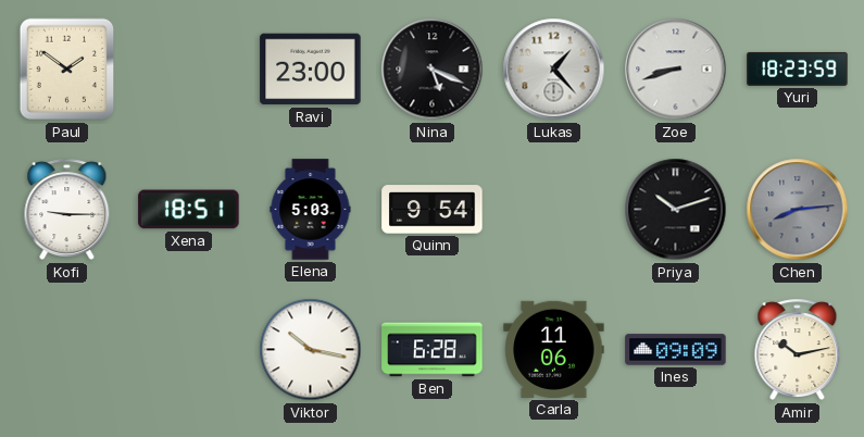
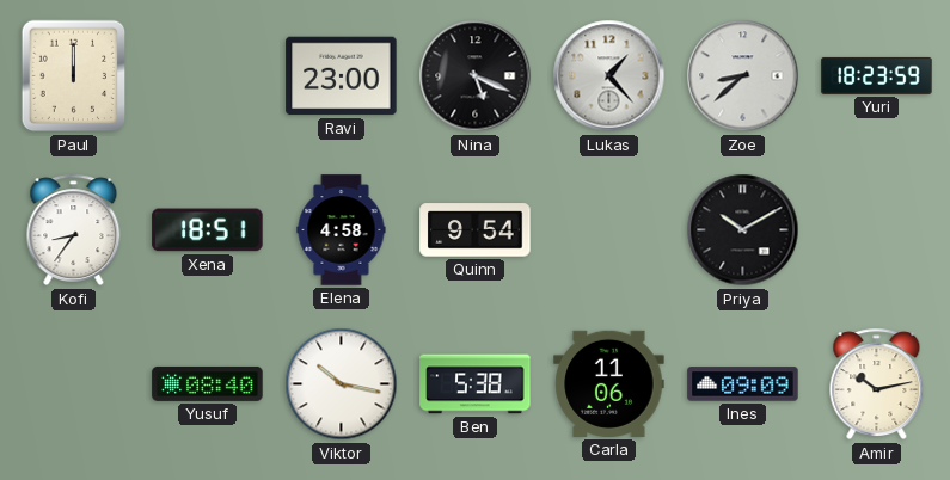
Paul: 1:51 -> 12:00 (74, 76)
Zoe: 8:42 -> 8:38 (743, 76)
Kofi: 9:15 -> 8:36 (74, 230)
Elena: 5:03 -> 4:58 (342, 230)
Priya: 10:12 -> 10:10 (743, 230)
Chen: 8:14 -> none (798, 210)
Yusuf: none -> 08:40 (208, 383)
Ben: 6:28 -> 5:38 (476, 384)
